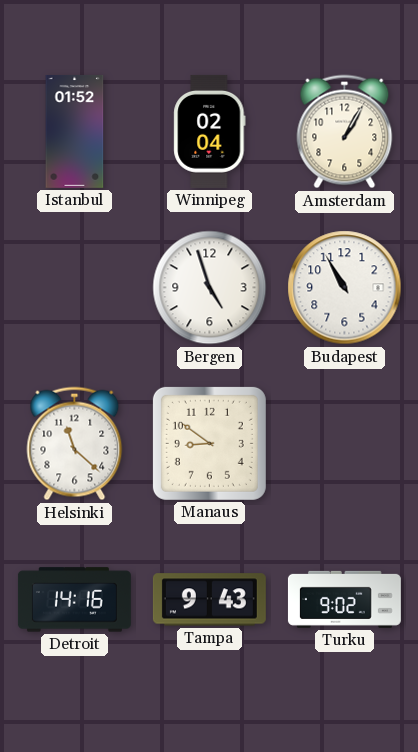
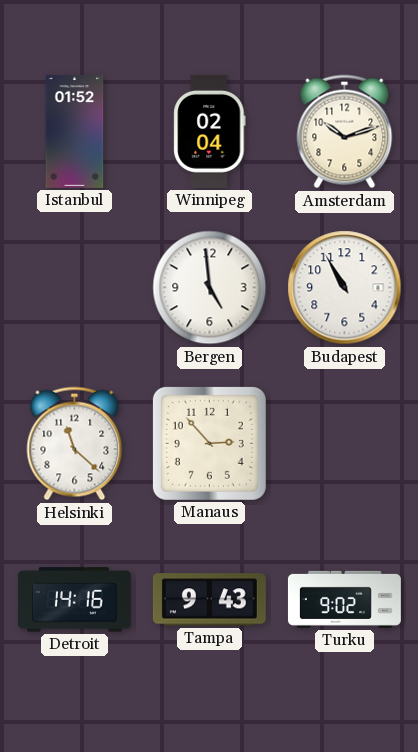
Amsterdam: 1:05 -> 10:12 (345, 132)
Bergen: 4:57 -> 4:59 (210, 288)
Manaus: 8:51 -> 2:53 (209, 443)
